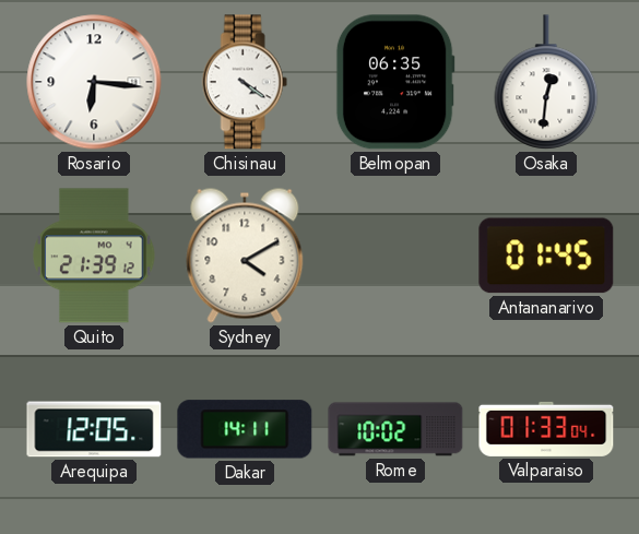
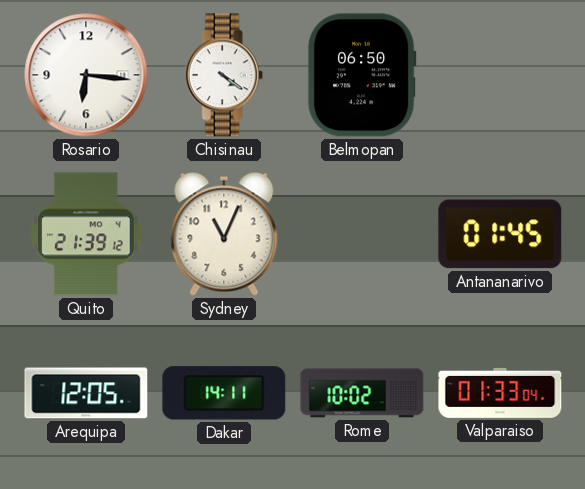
Belmopan: 06:35 -> 06:50 (362, 75)
Osaka: 12:31 -> none (546, 82)
Sydney: 4:10 -> 11:04 (224, 234)
